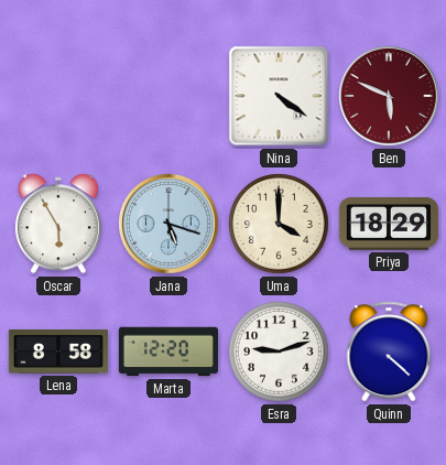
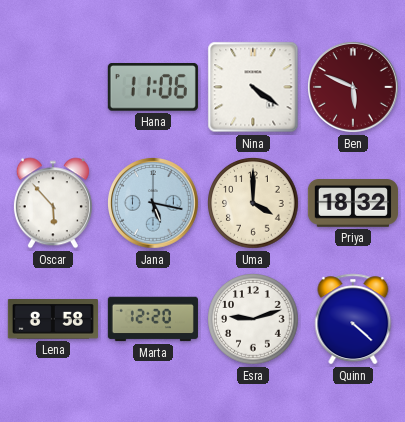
Hana: none -> 11:06 (153, 87)
Oscar: 5:55 -> 5:53 (53, 203)
Jana: 5:18 -> 5:17 (154, 204)
Priya: 18:29 -> 18:32 (353, 204)
